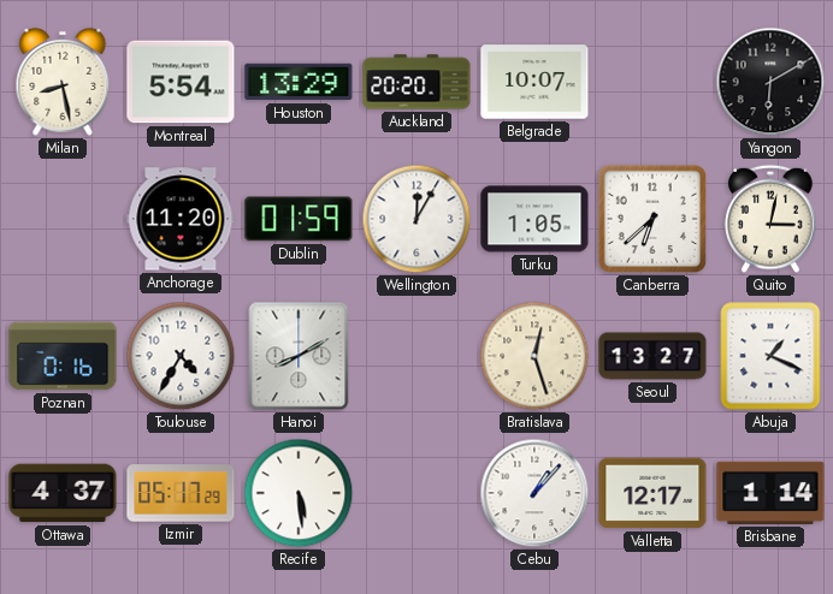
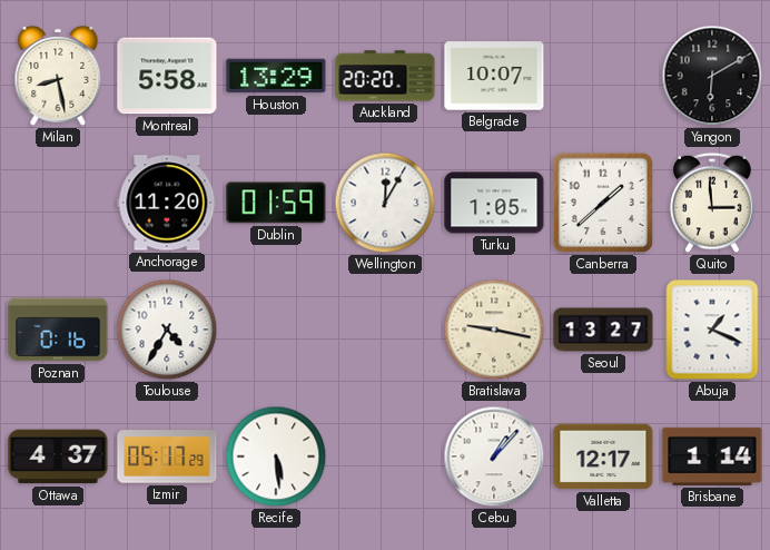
Montreal: 5:54 -> 5:58 (167, 76)
Canberra: 6:38 -> 1:38 (603, 203)
Quito: 3:02 -> 2:59 (712, 203)
Hanoi: 8:10 -> none (299, 356)
Bratislava: 12:27 -> 9:17 (494, 330)
